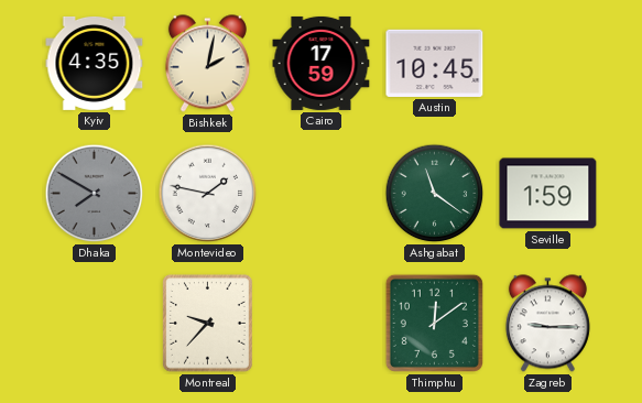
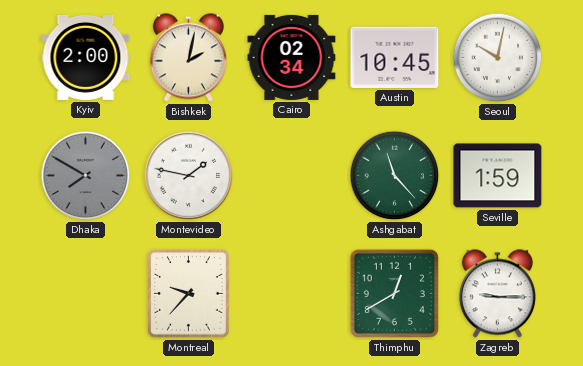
Kyiv: 4:35 -> 2:00 (86, 57)
Cairo: 17:59 -> 02:34 (292, 57)
Seoul: none -> 10:02 (498, 58)
Ashgabat: 11:21 -> 11:23 (395, 176)
Thimphu: 12:09 -> 12:40 (394, 293)
